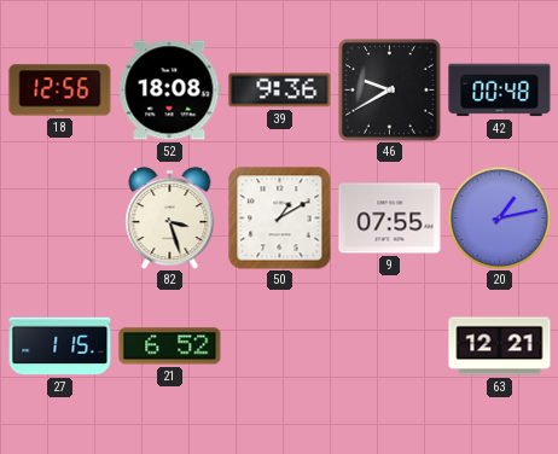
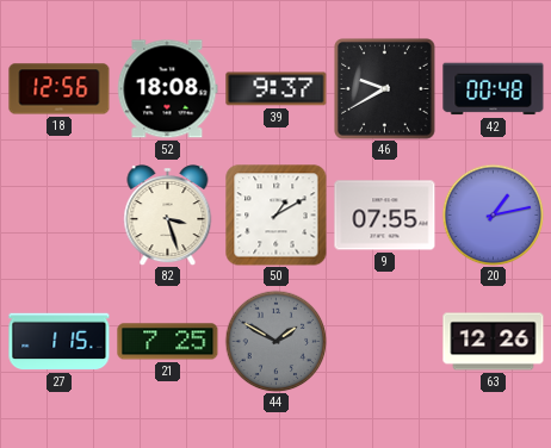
39: 9:36 -> 9:37 (277, 89)
21: 6:52 -> 7:25 (168, 342)
44: none -> 1:50 (275, 341)
63: 12:21 -> 12:26 (494, 342)
